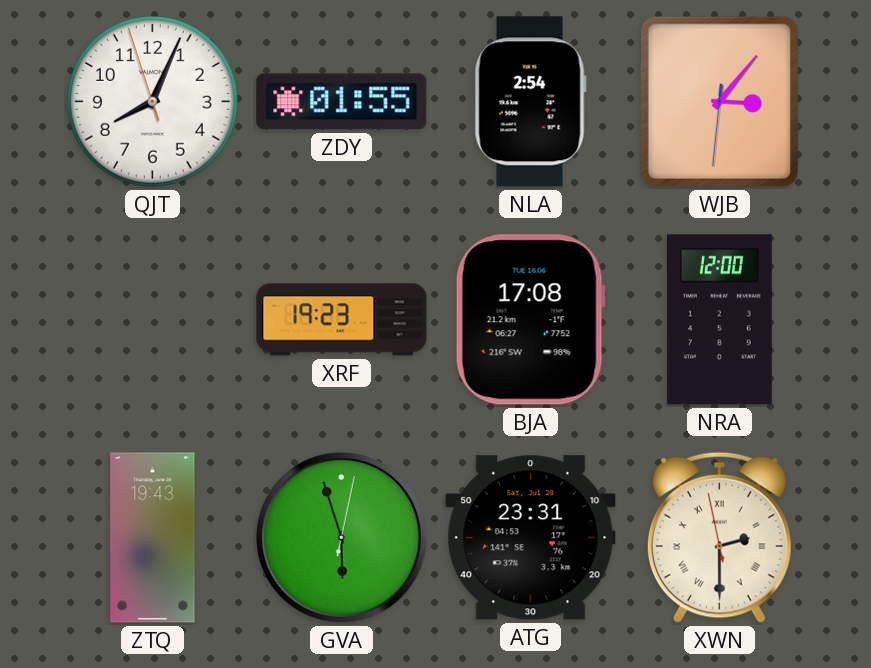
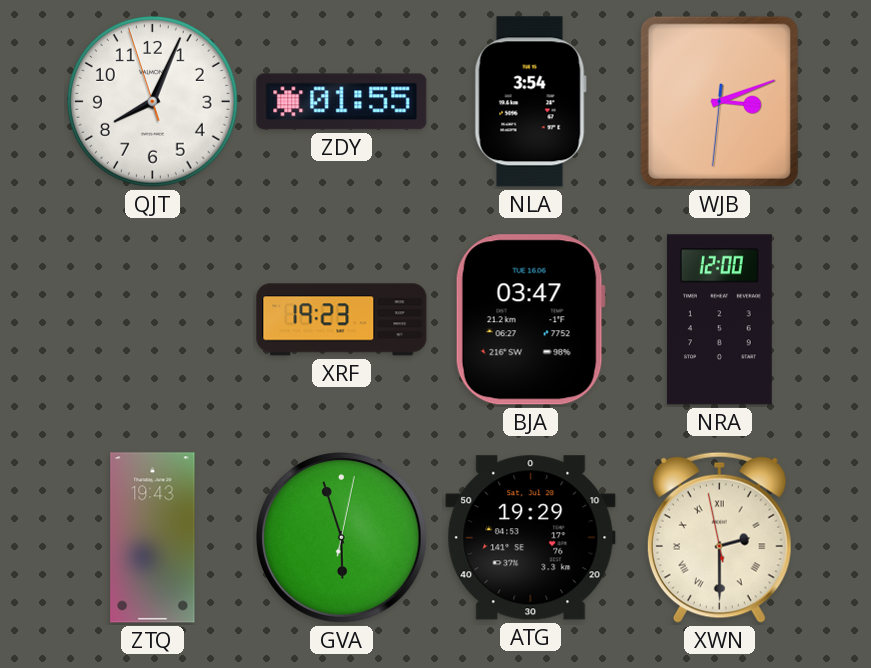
NLA: 2:54 -> 3:54 (530, 102)
WJB: 3:06 -> 3:11 (719, 101)
BJA: 17:08 -> 03:47 (530, 320)
ATG: 23:31 -> 19:29 (531, 538)
